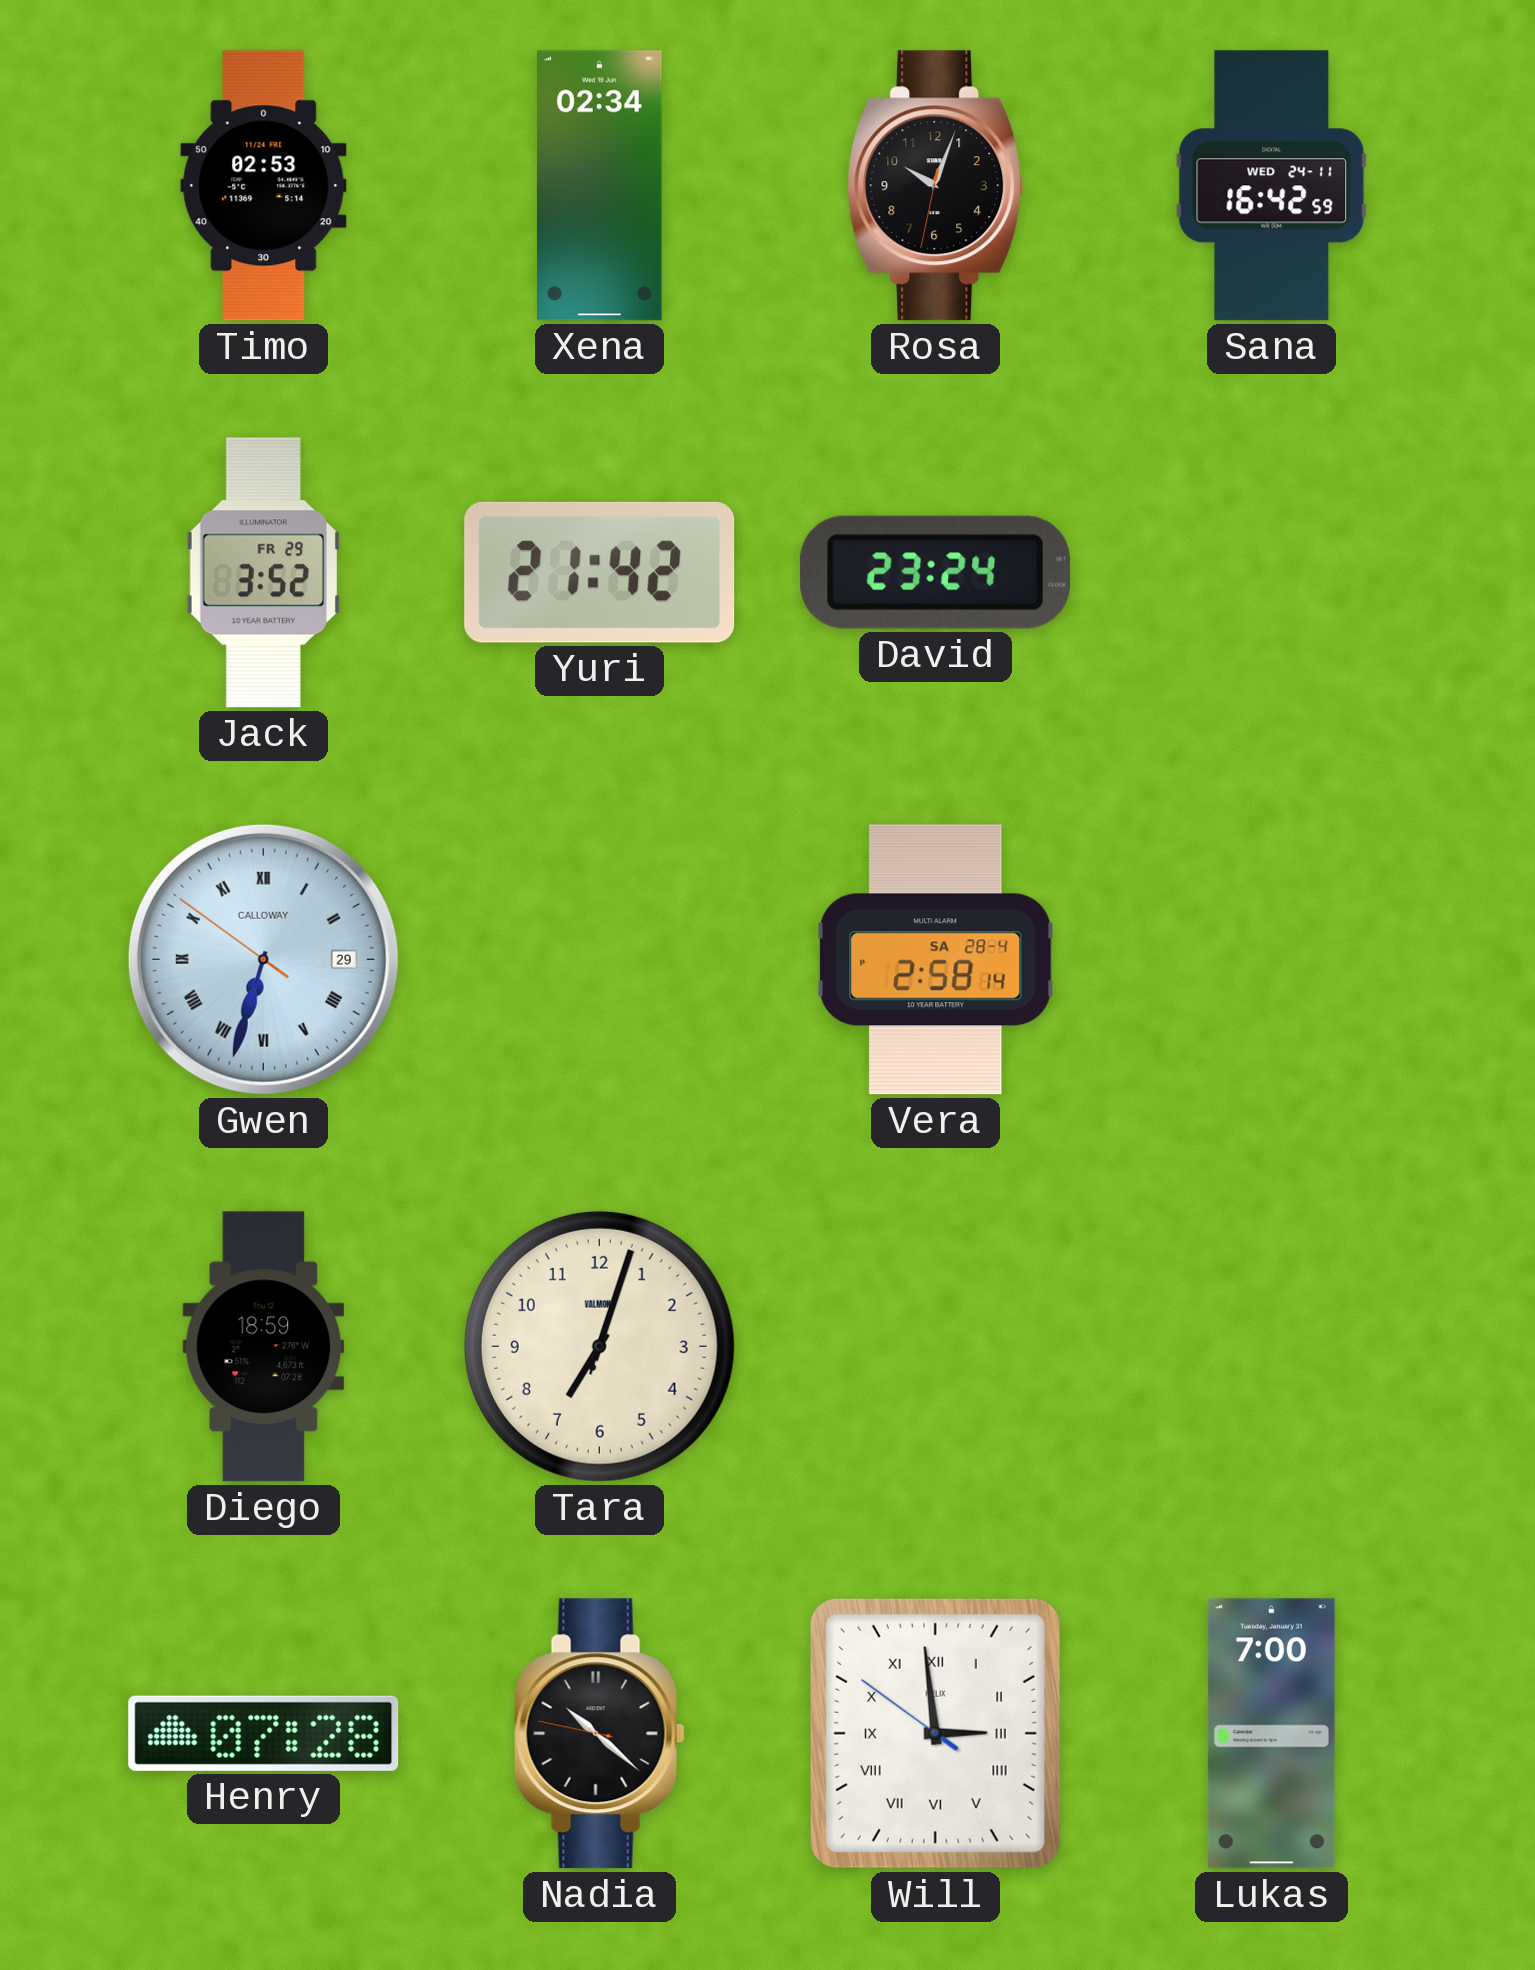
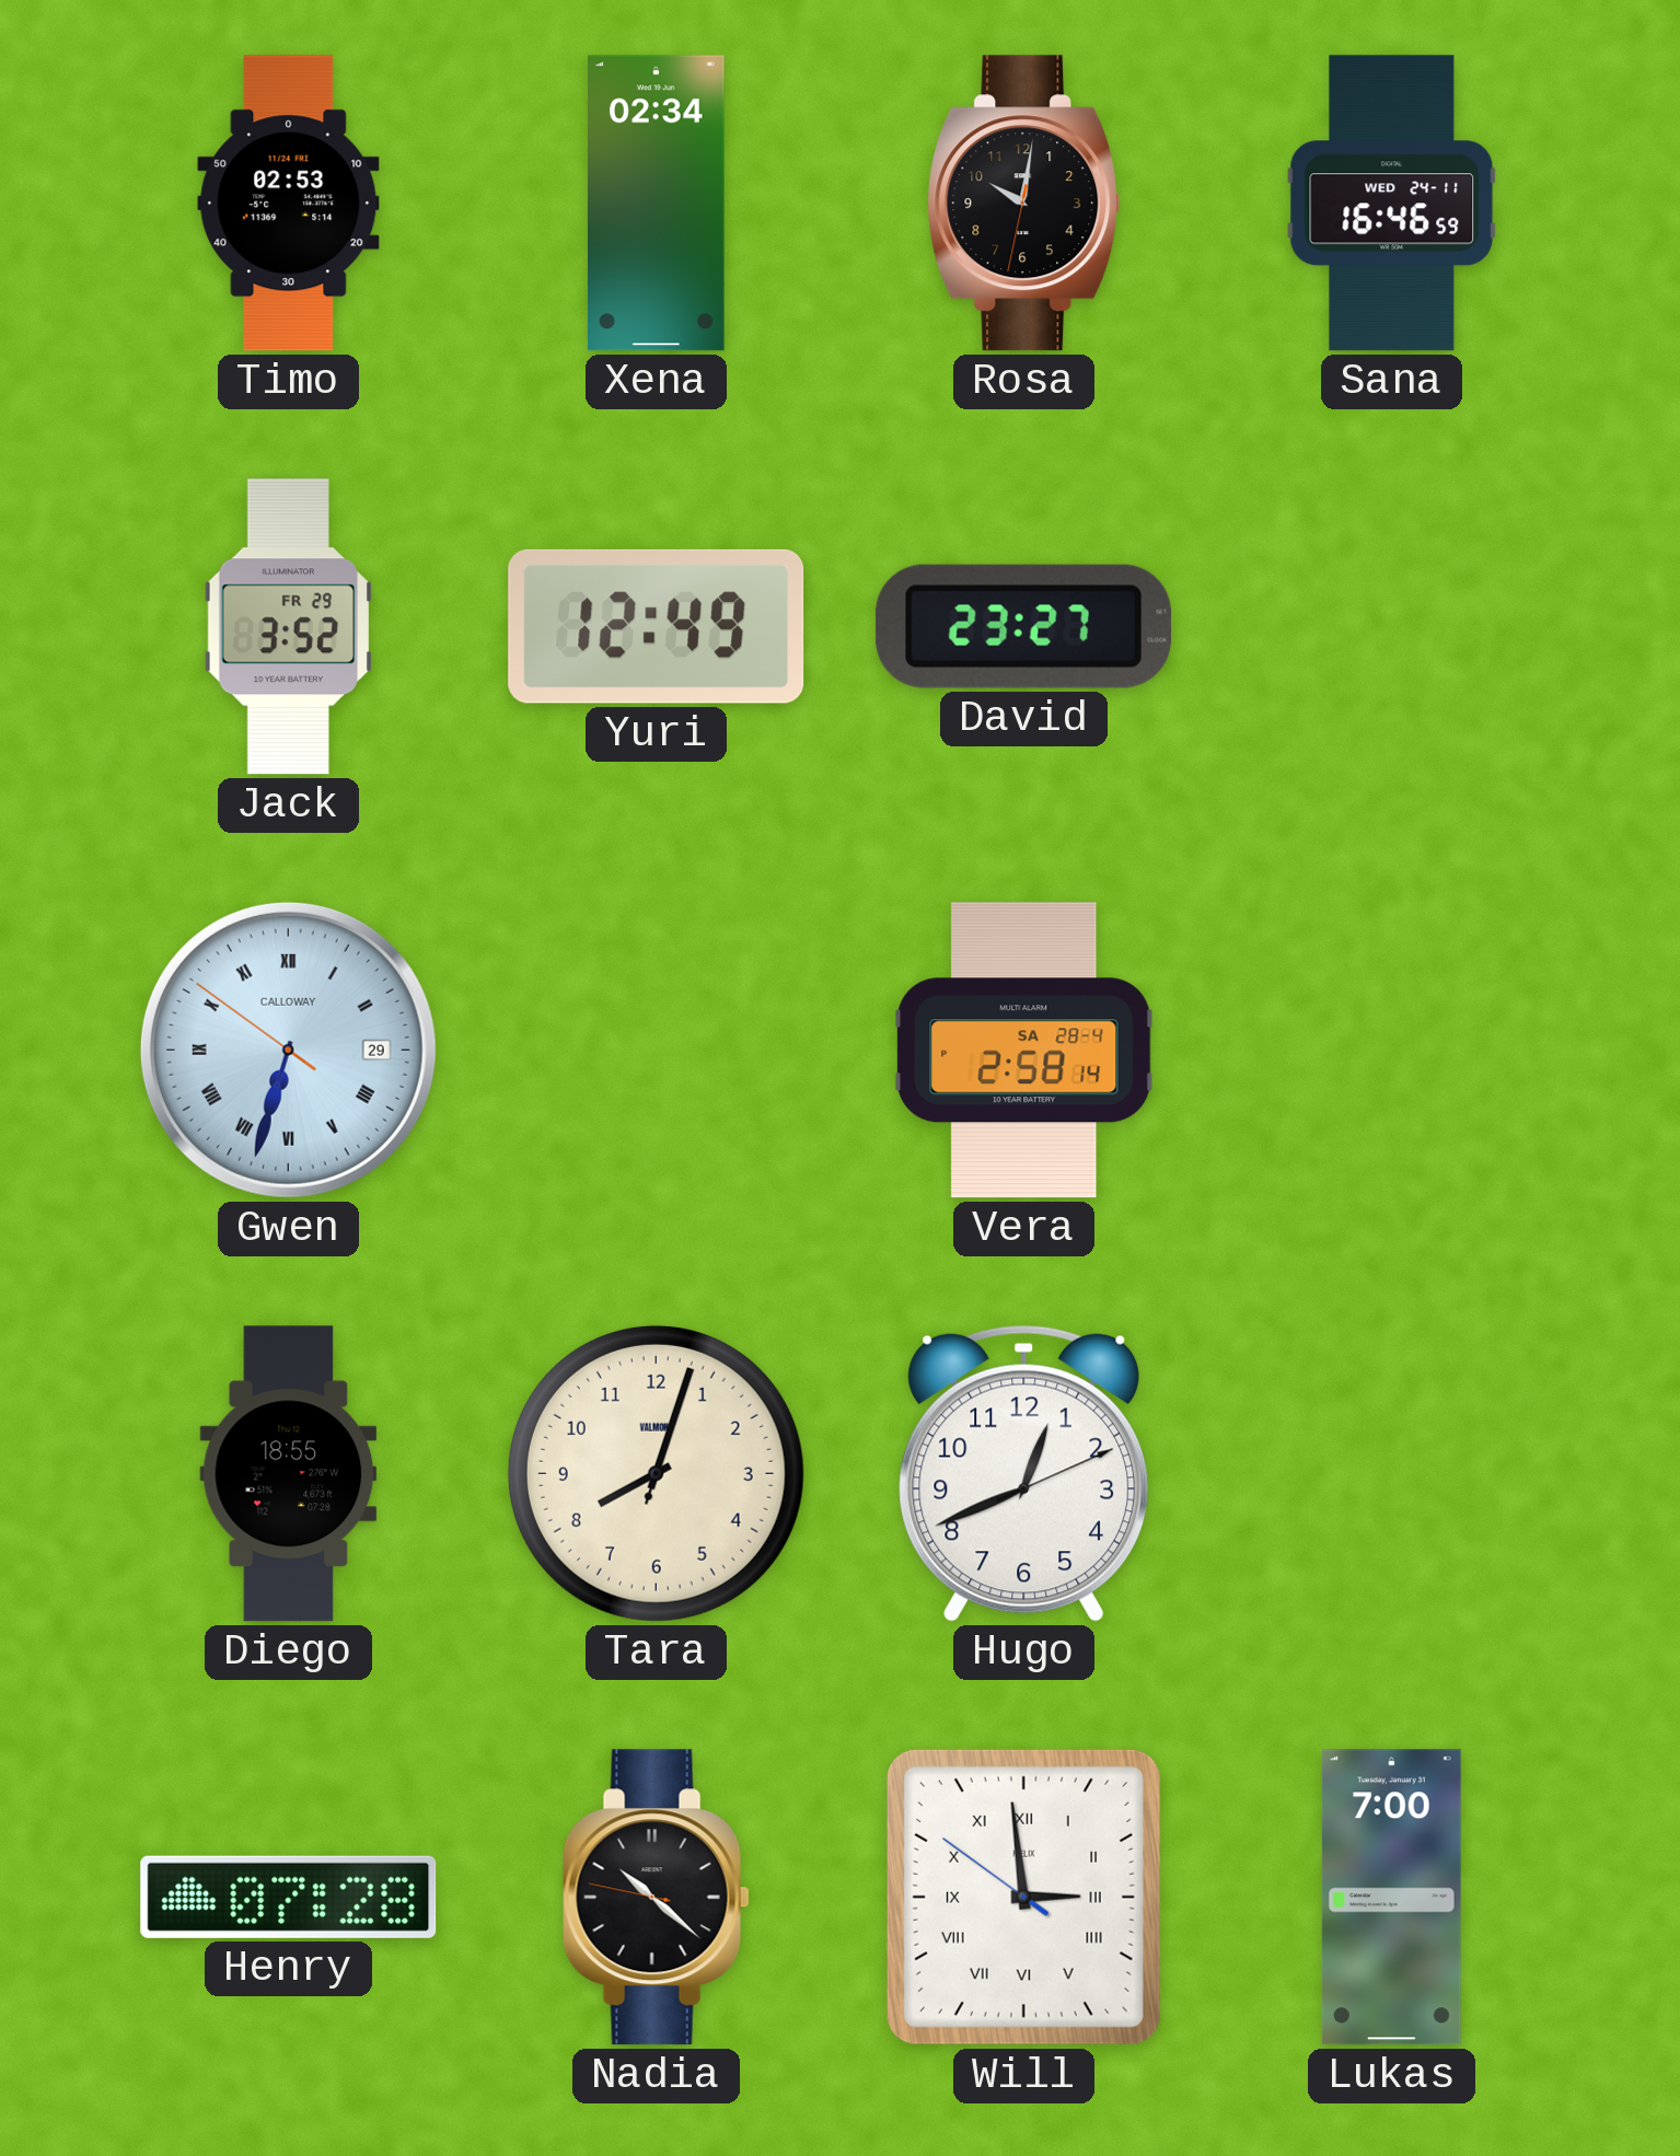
Rosa: 10:03 -> 10:01 (1024, 204)
Sana: 16:42 -> 16:46 (1392, 204)
Yuri: 21:42 -> 12:49 (657, 626)
David: 23:24 -> 23:27 (1023, 626)
Diego: 18:59 -> 18:55 (289, 1474)
Tara: 7:03 -> 8:03 (656, 1473)
Hugo: none -> 12:41 (1024, 1473)
